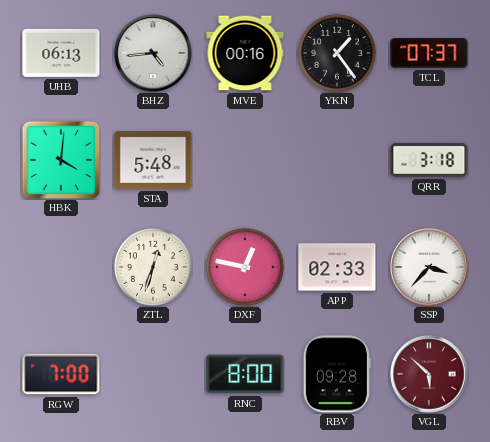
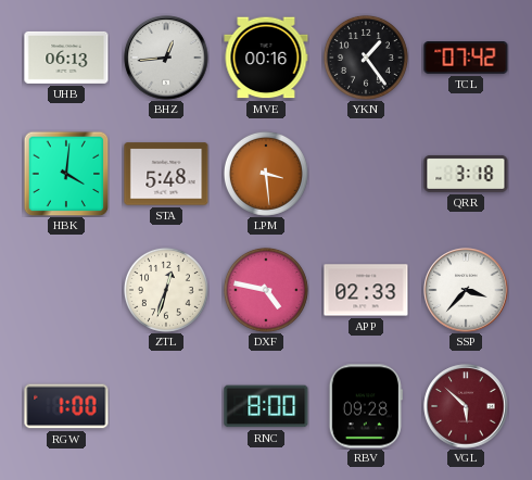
BHZ: 4:44 -> 12:44 (166, 58)
TCL: 07:37 -> 07:42 (466, 59)
LPM: none -> 3:29 (266, 174)
DXF: 12:47 -> 4:47 (266, 290)
RGW: 7:00 -> 1:00 (66, 406)
